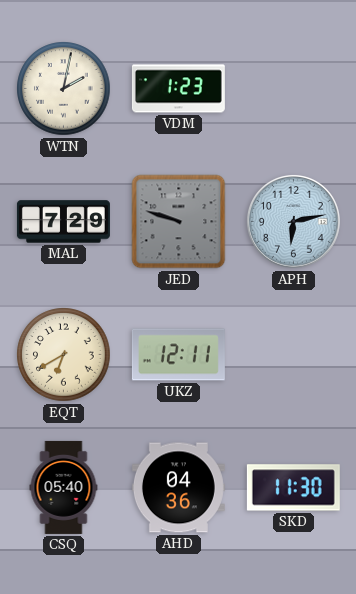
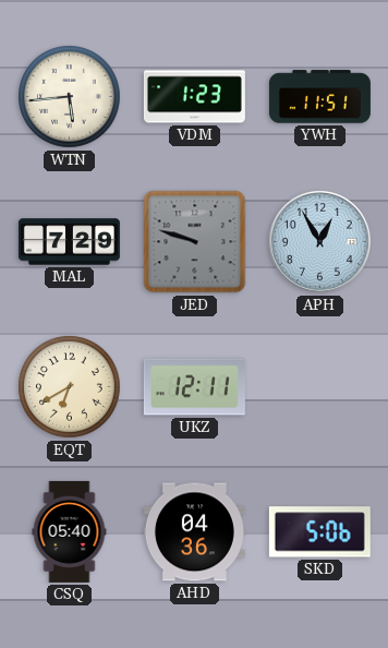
WTN: 2:02 -> 5:44 (70, 97)
YWH: none -> 11:51 (319, 97)
APH: 6:13 -> 12:55 (320, 242)
SKD: 11:30 -> 5:06 (319, 532)
